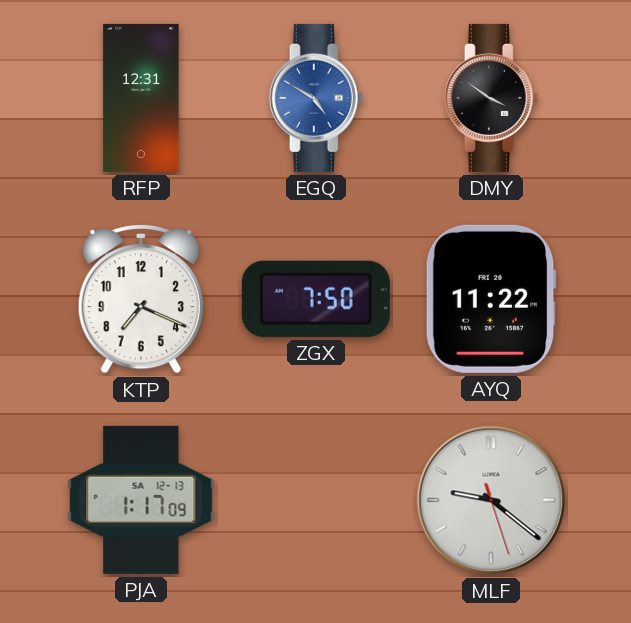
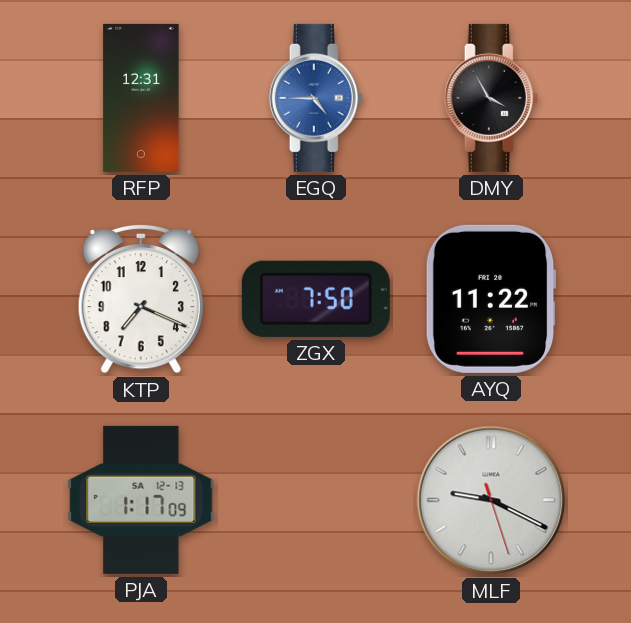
EGQ: 4:50 -> 4:45 (316, 98)
DMY: 3:51 -> 3:55 (491, 98)
MLF: 9:21 -> 9:19 (491, 500)
